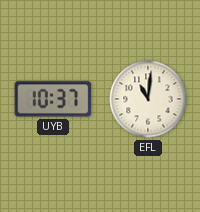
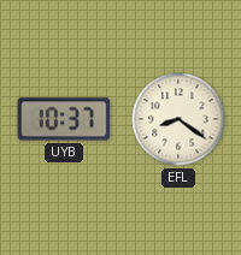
EFL: 11:01 -> 8:21 (178, 119)
